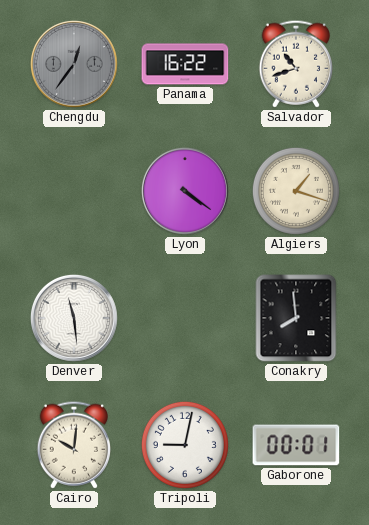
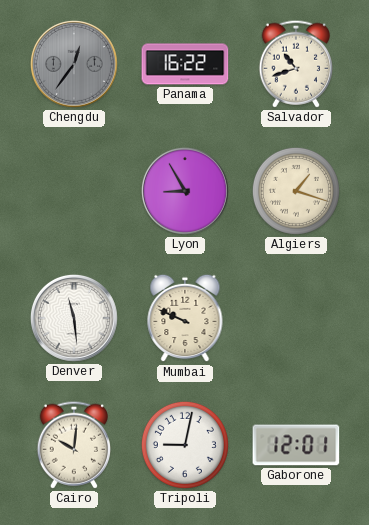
Lyon: 4:21 -> 8:55 (185, 191)
Mumbai: none -> 9:49 (185, 318)
Conakry: 7:59 -> none (296, 318)
Gaborone: 00:01 -> 12:01 (296, 445)
